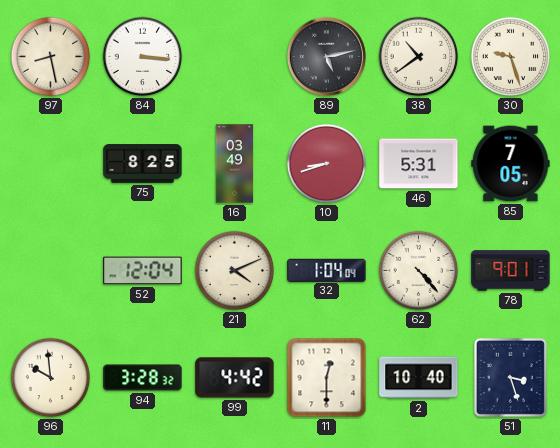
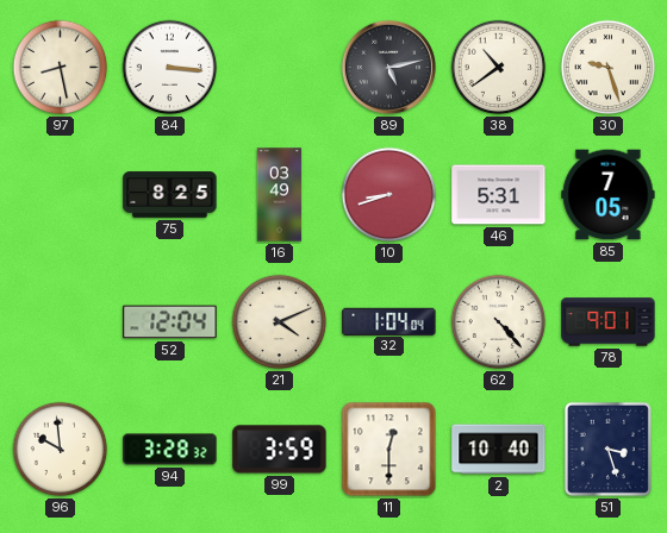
99: 4:42 -> 3:59 (280, 450)
